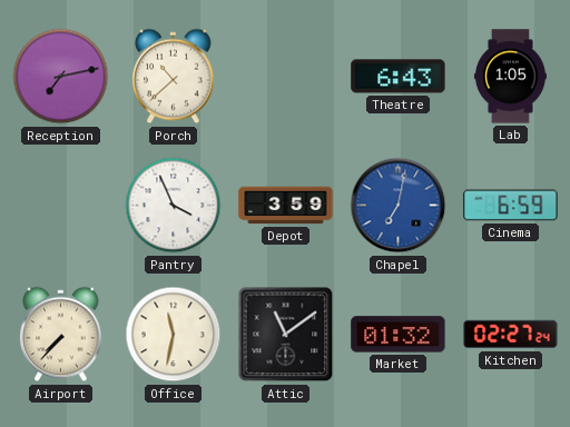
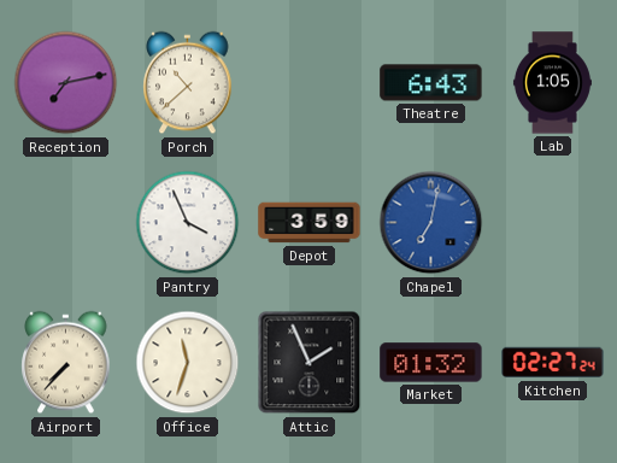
Cinema: 6:59 -> none (511, 206)
Office: 11:32 -> 11:33 (188, 363)
Attic: 11:09 -> 1:56 (310, 363)
